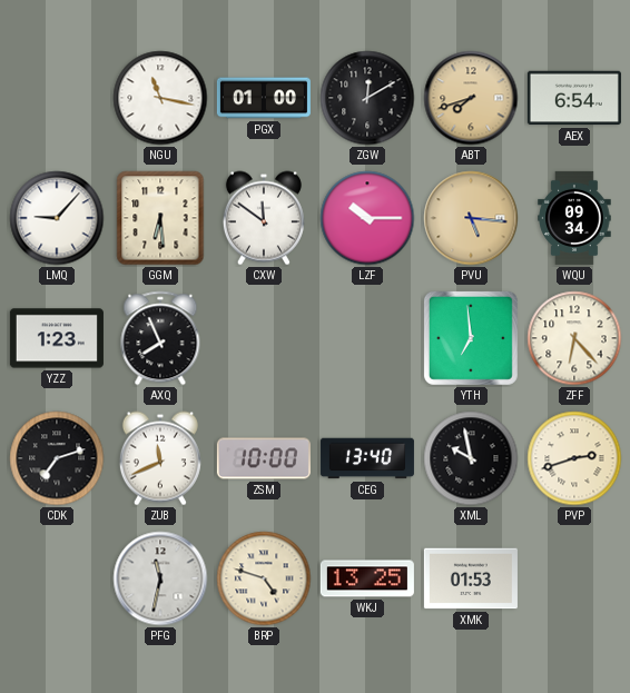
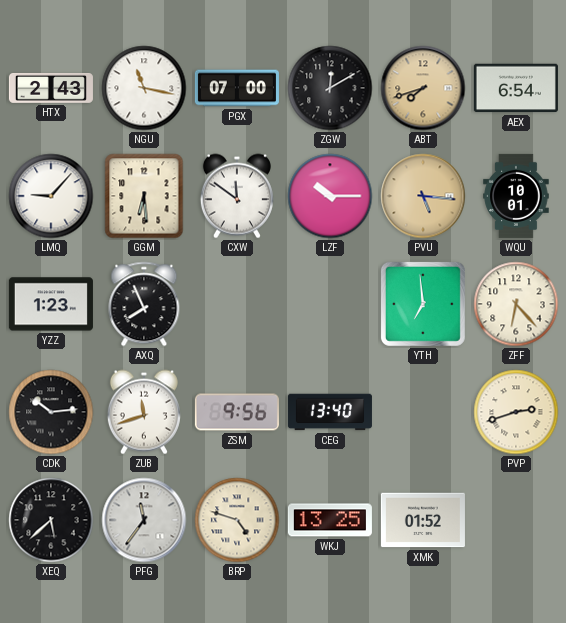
HTX: none -> 2:43 (51, 88)
PGX: 01:00 -> 07:00 (237, 88)
WQU: 09:34 -> 10:01 (516, 196)
CDK: 7:12 -> 10:14 (51, 412)
ZUB: 11:41 -> 11:42 (144, 412)
ZSM: 10:00 -> 9:56 (237, 412)
XML: 9:58 -> none (471, 458)
XEQ: none -> 5:38 (51, 520)
PFG: 11:32 -> 11:36 (144, 520)
XMK: 01:53 -> 01:52 (423, 520)
